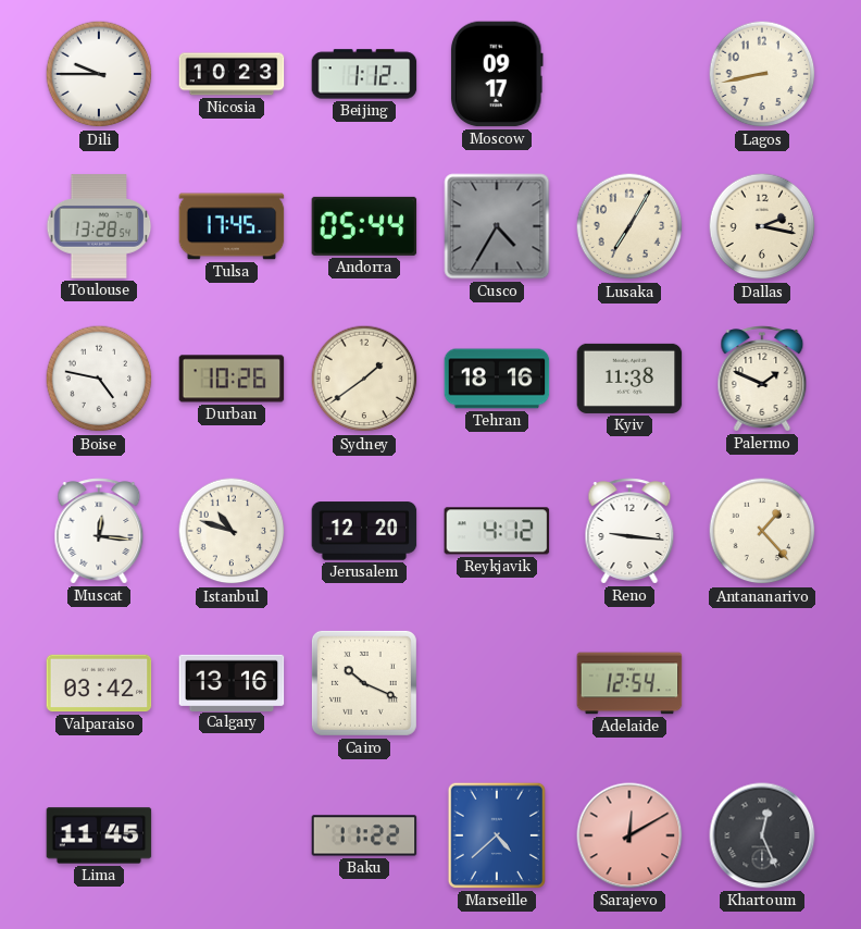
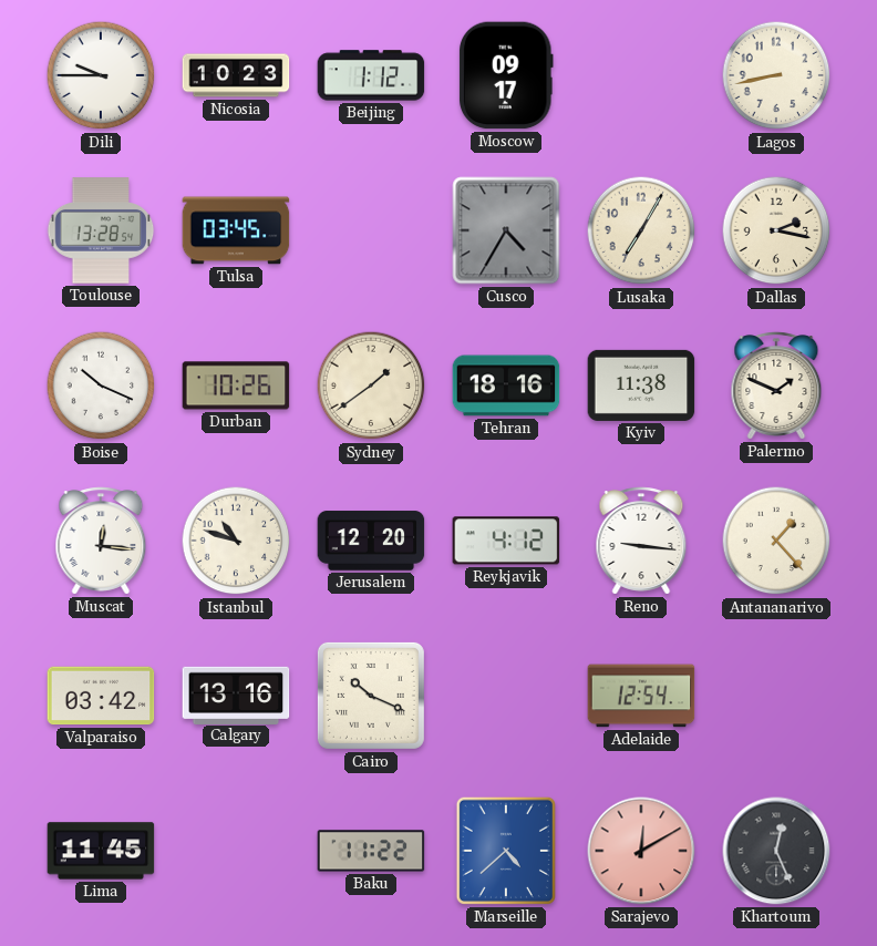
Tulsa: 17:45 -> 03:45 (236, 230)
Andorra: 05:44 -> none (364, 226)
Boise: 4:47 -> 10:19 (101, 385)
